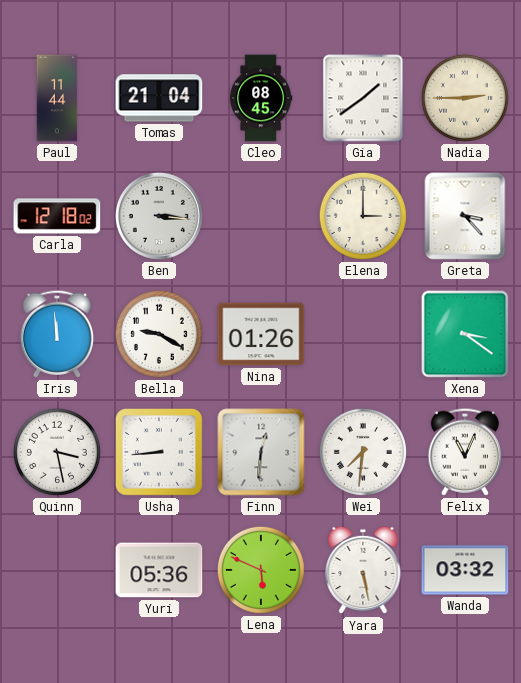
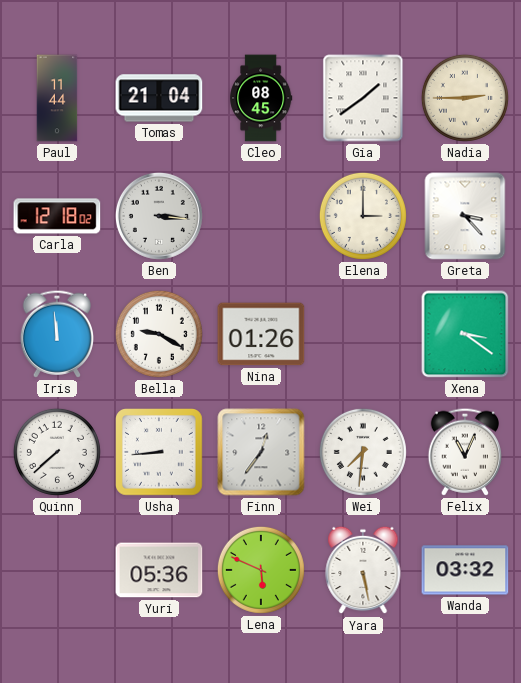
Quinn: 3:28 -> 7:38 (57, 452)
Finn: 12:31 -> 12:36 (261, 452)
